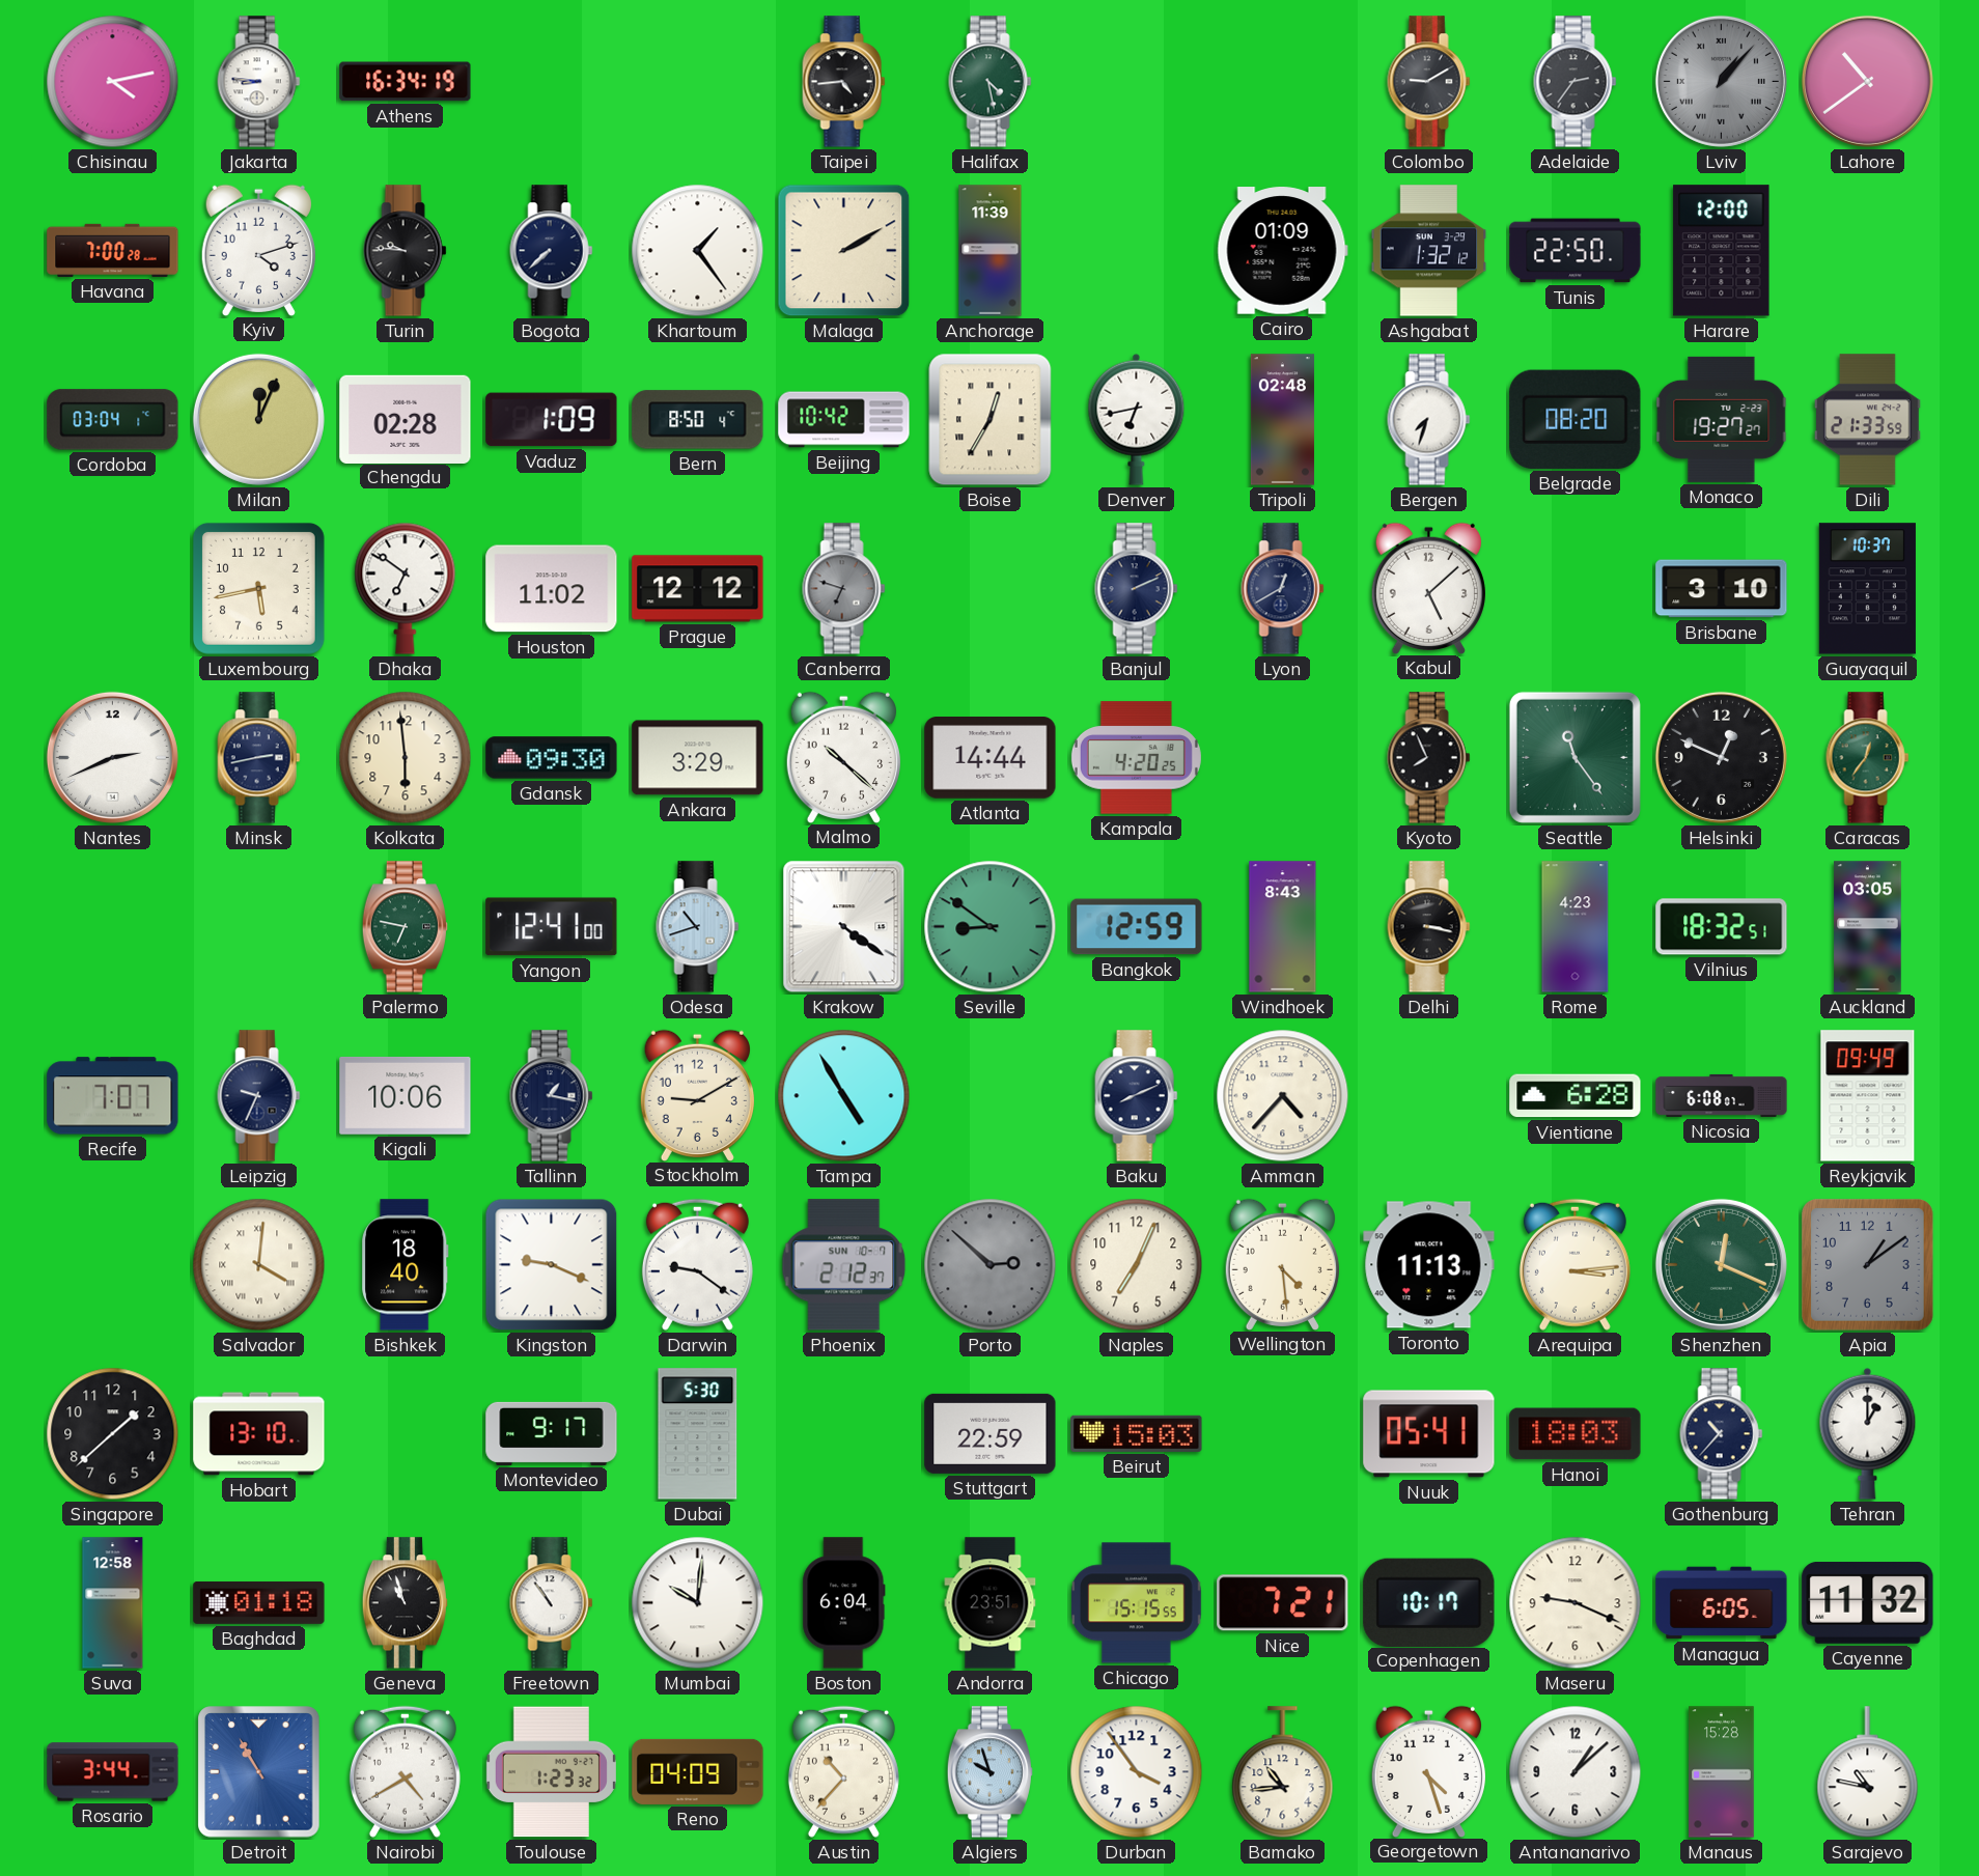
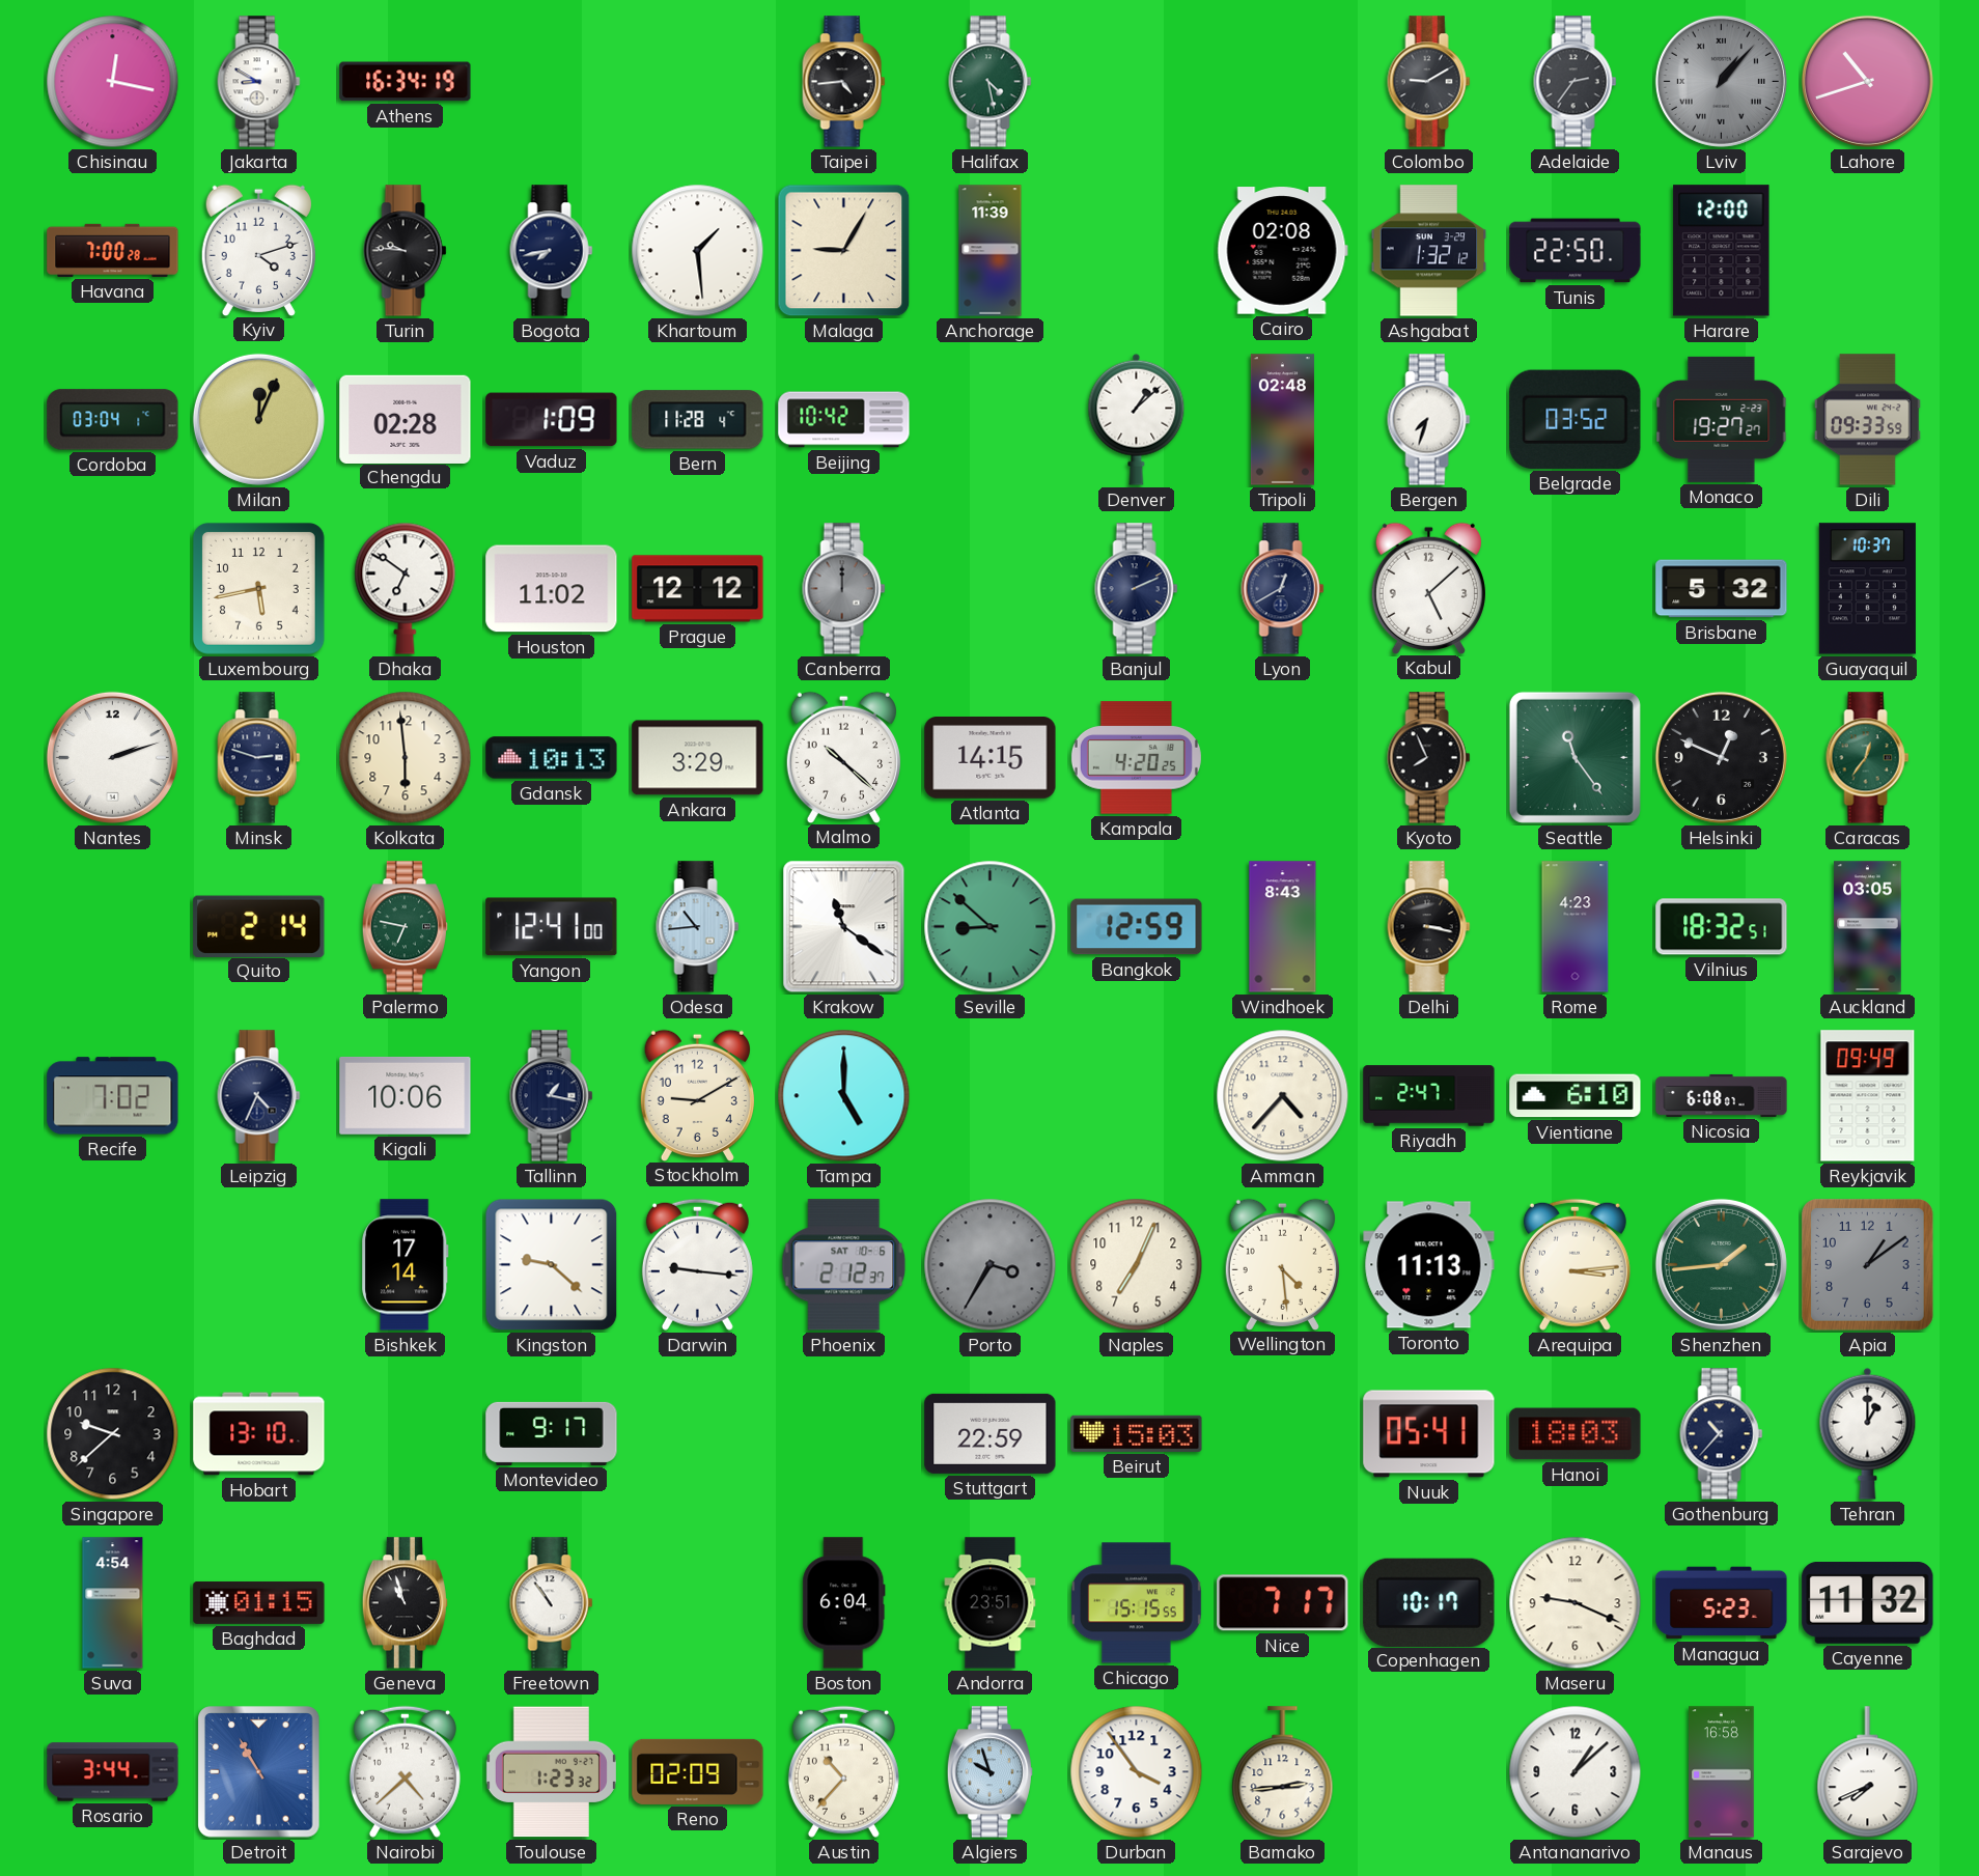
Chisinau: 4:13 -> 12:17 (113, 82)
Jakarta: 8:46 -> 8:50 (259, 82)
Lahore: 10:39 -> 10:42 (1867, 81)
Bogota: 7:38 -> 7:43 (552, 251)
Khartoum: 1:24 -> 1:29 (698, 251)
Malaga: 2:10 -> 9:05 (844, 251)
Cairo: 01:09 -> 02:08 (1282, 251)
Bern: 8:50 -> 11:28 (698, 420)
Boise: 12:35 -> none (991, 420)
Denver: 6:43 -> 1:08 (1137, 419)
Belgrade: 08:20 -> 03:52 (1576, 419)
Dili: 21:33 -> 09:33 (1868, 420)
Canberra: 6:48 -> 12:00 (844, 589)
Brisbane: 3:10 -> 5:32 (1722, 589)
Nantes: 2:41 -> 2:12 (112, 757)
Minsk: 2:43 -> 2:48 (259, 758)
Gdansk: 09:30 -> 10:13 (552, 758)
Atlanta: 14:44 -> 14:15 (991, 758)
Quito: none -> 2:14 (259, 926)
Odesa: 10:42 -> 10:44 (698, 927)
Krakow: 4:21 -> 11:21 (844, 927)
Seville: 8:51 -> 8:52 (991, 927)
Recife: 7:07 -> 7:02 (113, 1096)
Leipzig: 9:34 -> 4:34 (259, 1096)
Tampa: 4:55 -> 5:00 (844, 1096)
Baku: 8:11 -> none (1137, 1096)
Riyadh: none -> 2:47 (1429, 1096)
Vientiane: 6:28 -> 6:10 (1576, 1096)
Salvador: 4:01 -> none (259, 1265)
Bishkek: 18:40 -> 17:14 (406, 1265)
Kingston: 9:19 -> 9:22 (552, 1265)
Darwin: 9:21 -> 9:16 (697, 1264)
Phoenix date: SUN 10-7 -> SAT 10-6 (844, 1265)
Porto: 2:52 -> 3:35 (991, 1265)
Shenzhen: 12:19 -> 1:44 (1721, 1264)
Singapore: 1:38 -> 9:38 (113, 1434)
Dubai: 5:30 -> none (698, 1434)
Suva: 12:58 -> 4:54 (113, 1603)
Baghdad: 01:18 -> 01:15 (259, 1602)
Mumbai: 10:01 -> none (698, 1603)
Nice: 7:21 -> 7:17 (1283, 1603)
Managua: 6:05 -> 5:23 (1722, 1603)
Nairobi: 4:40 -> 4:38 (405, 1771)
Reno: 04:09 -> 02:09 (698, 1771)
Bamako: 10:44 -> 2:44 (1283, 1772)
Georgetown: 4:27 -> none (1428, 1771)
Manaus: 15:28 -> 16:58 (1722, 1772)
Sarajevo: 10:47 -> 7:41 (1868, 1772)
